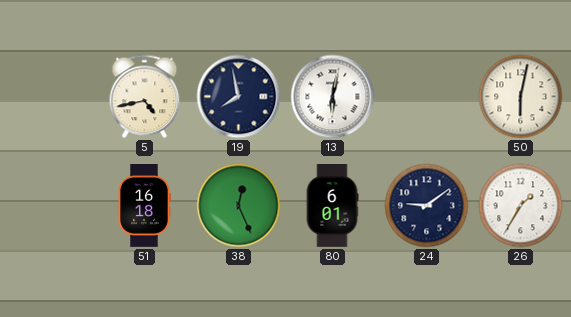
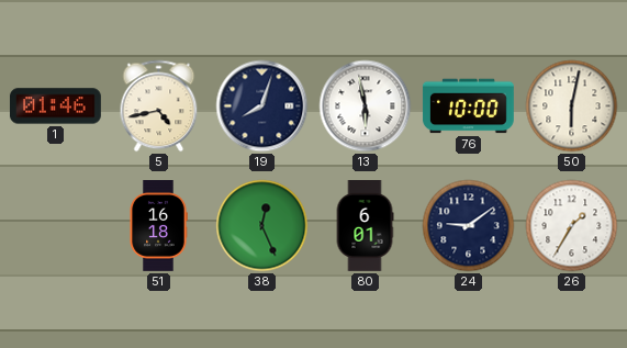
1: none -> 01:46 (56, 106)
19: 7:58 -> 8:03 (262, 106)
13: 6:02 -> 5:58 (366, 106)
76: none -> 10:00 (468, 106)
